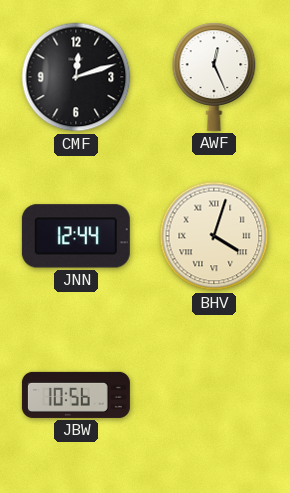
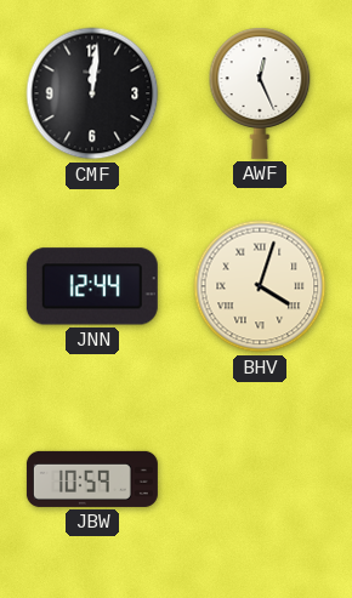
CMF: 12:12 -> 12:01 (92, 93)
JBW: 10:56 -> 10:59 (92, 479)
